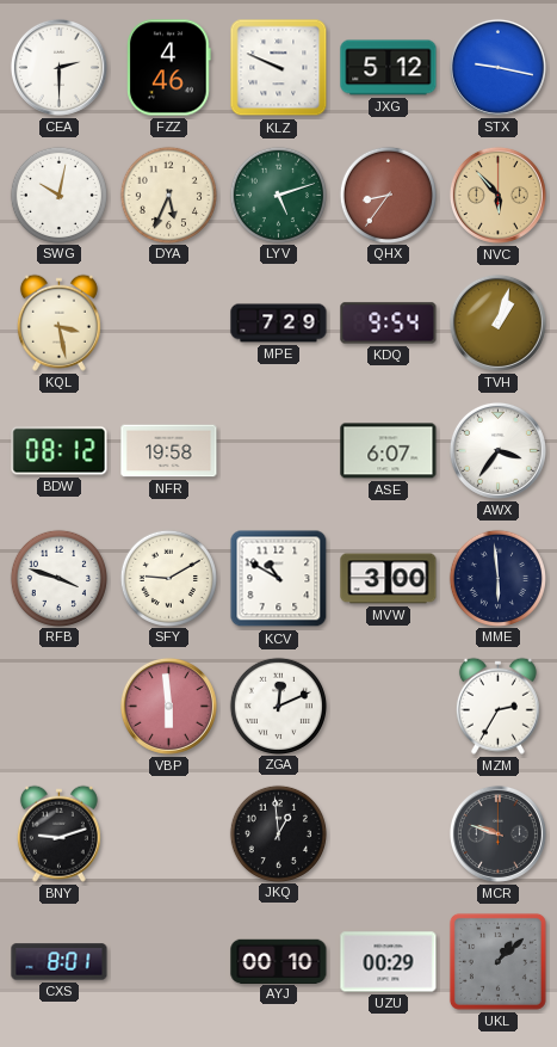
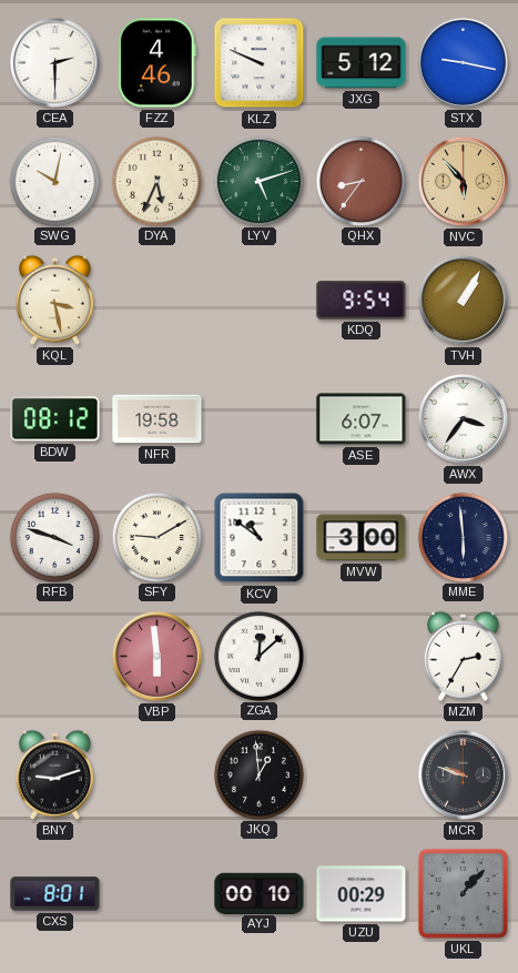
MPE: 7:29 -> none (279, 324)
TVH: 1:03 -> 1:05 (463, 300)
KCV: 10:50 -> 10:51 (260, 538)
ZGA: 12:11 -> 12:08 (258, 656)
UKL: 1:08 -> 1:07 (463, 893)
